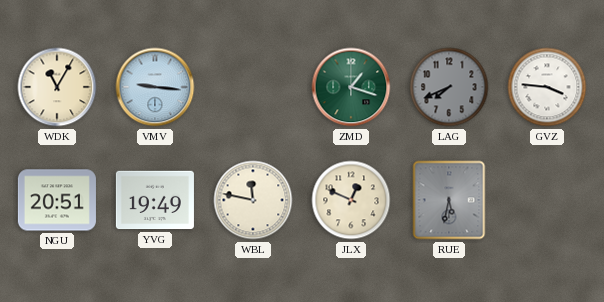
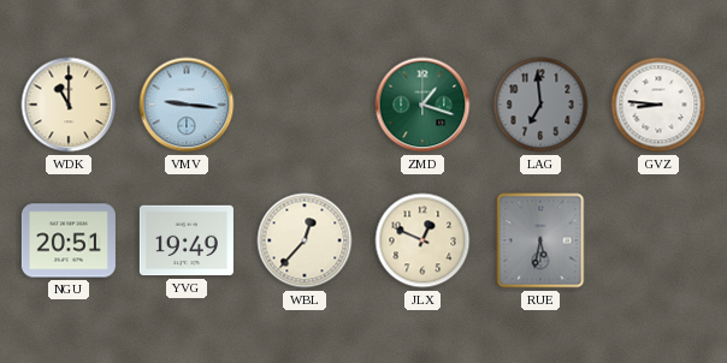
WDK: 11:05 -> 11:00 (69, 105)
LAG: 7:41 -> 6:59 (540, 105)
GVZ: 3:46 -> 8:46 (658, 105)
WBL: 11:47 -> 12:37 (305, 240)
